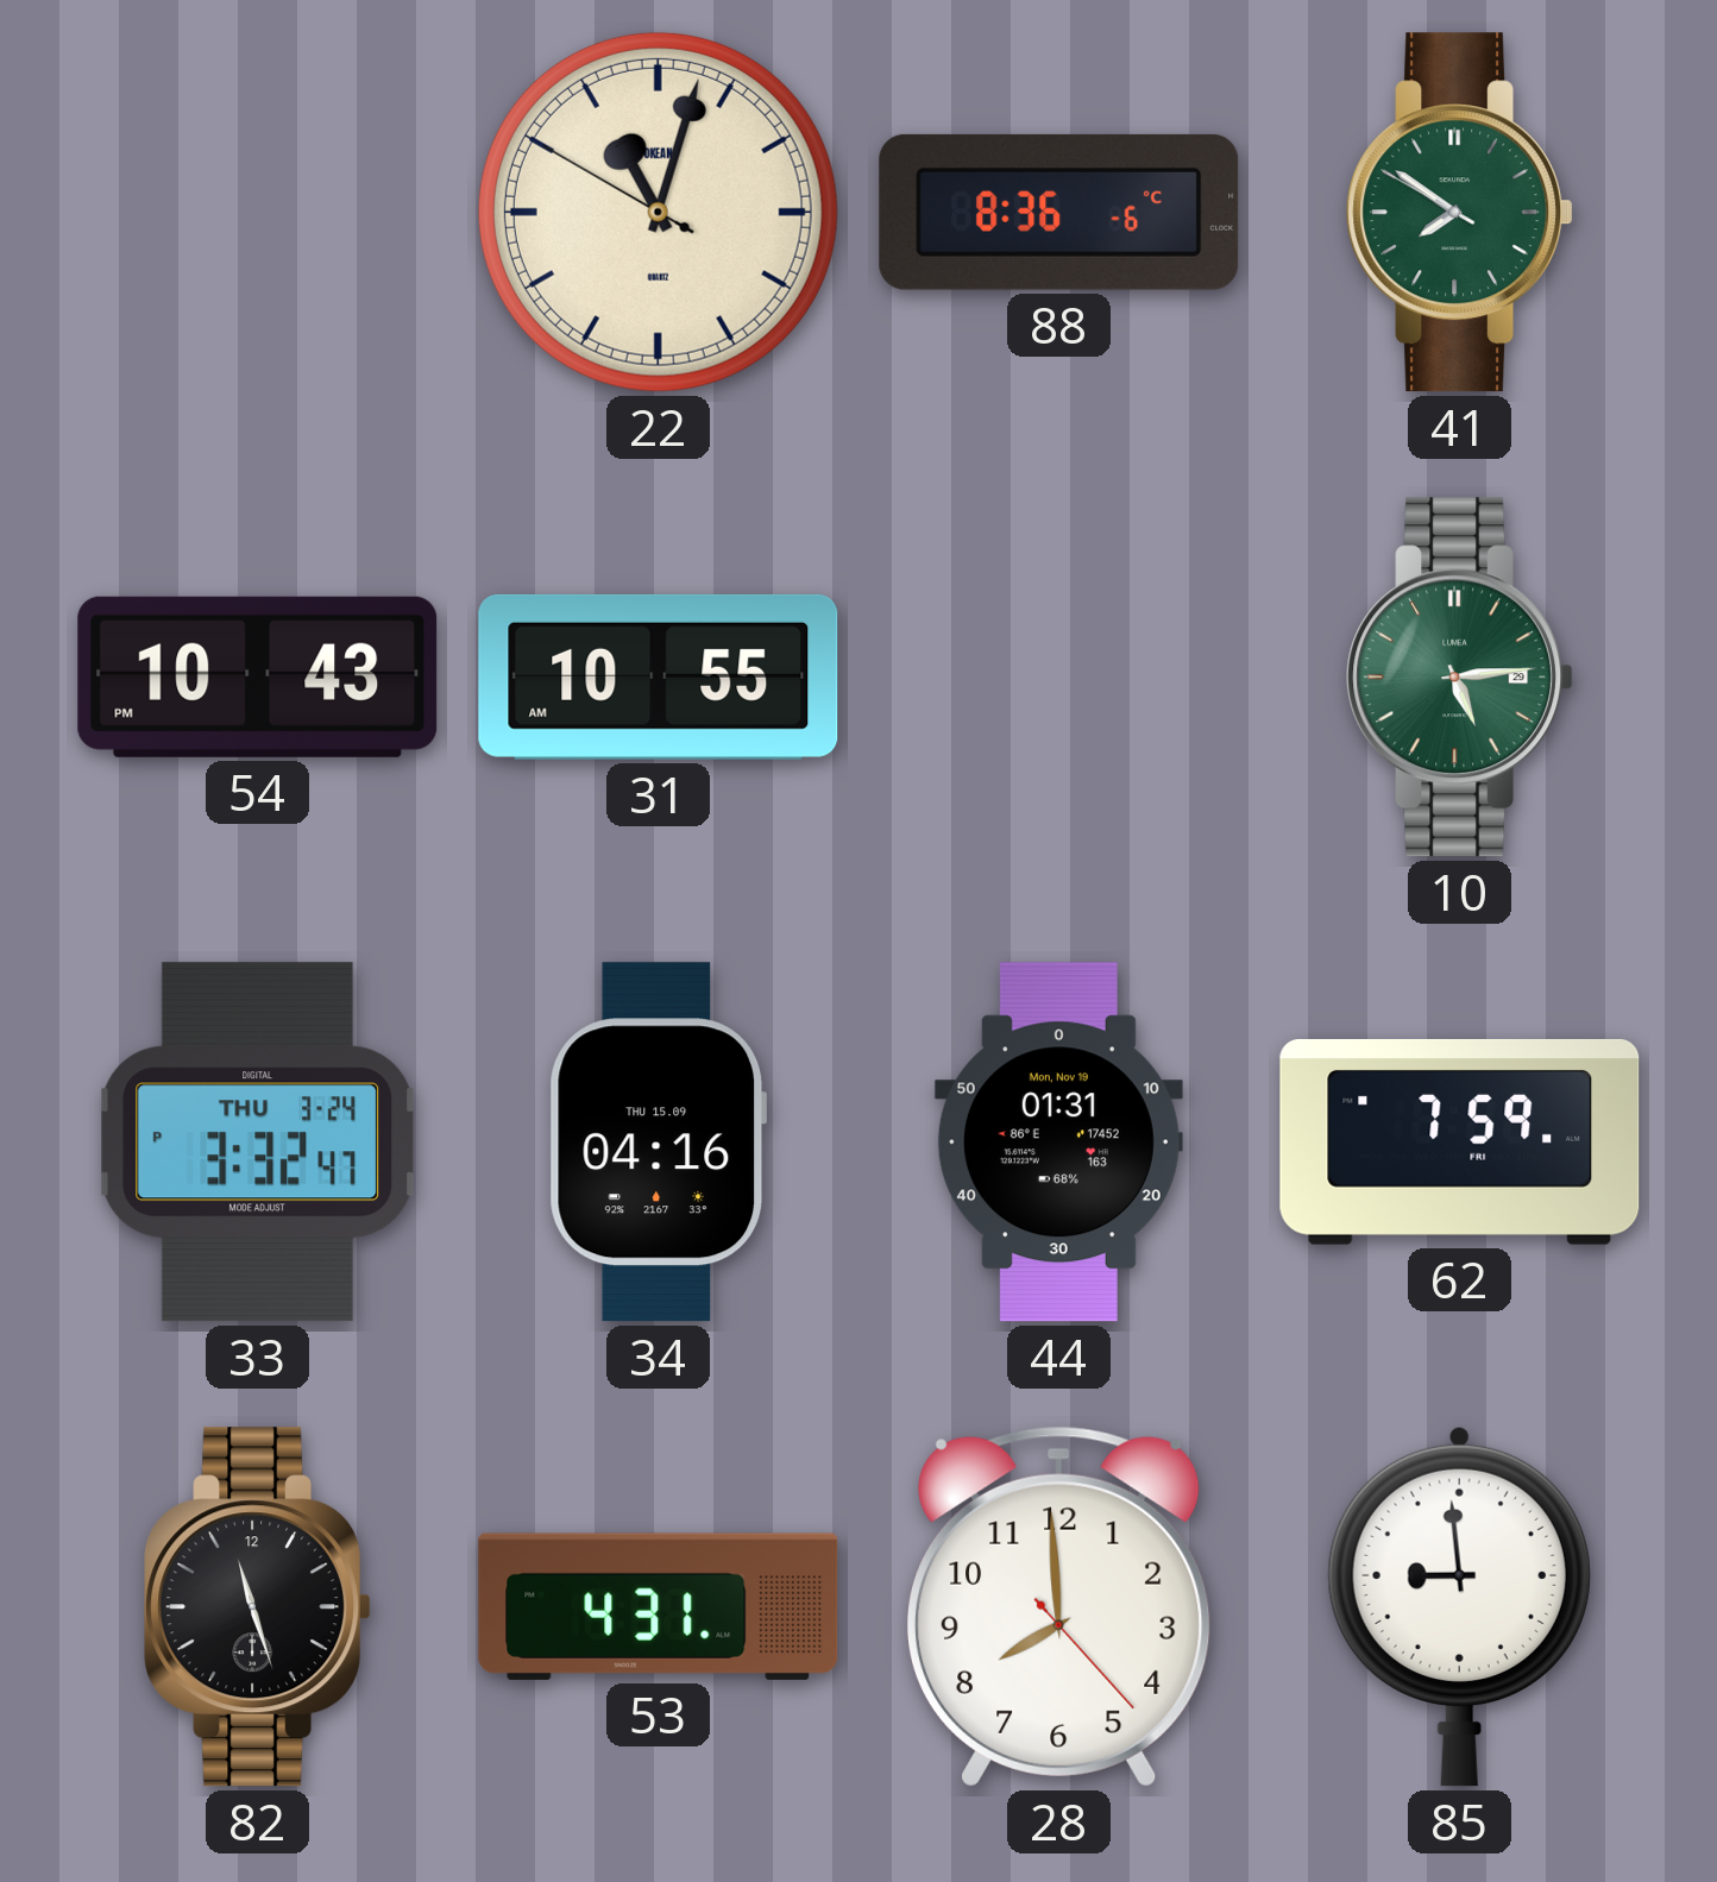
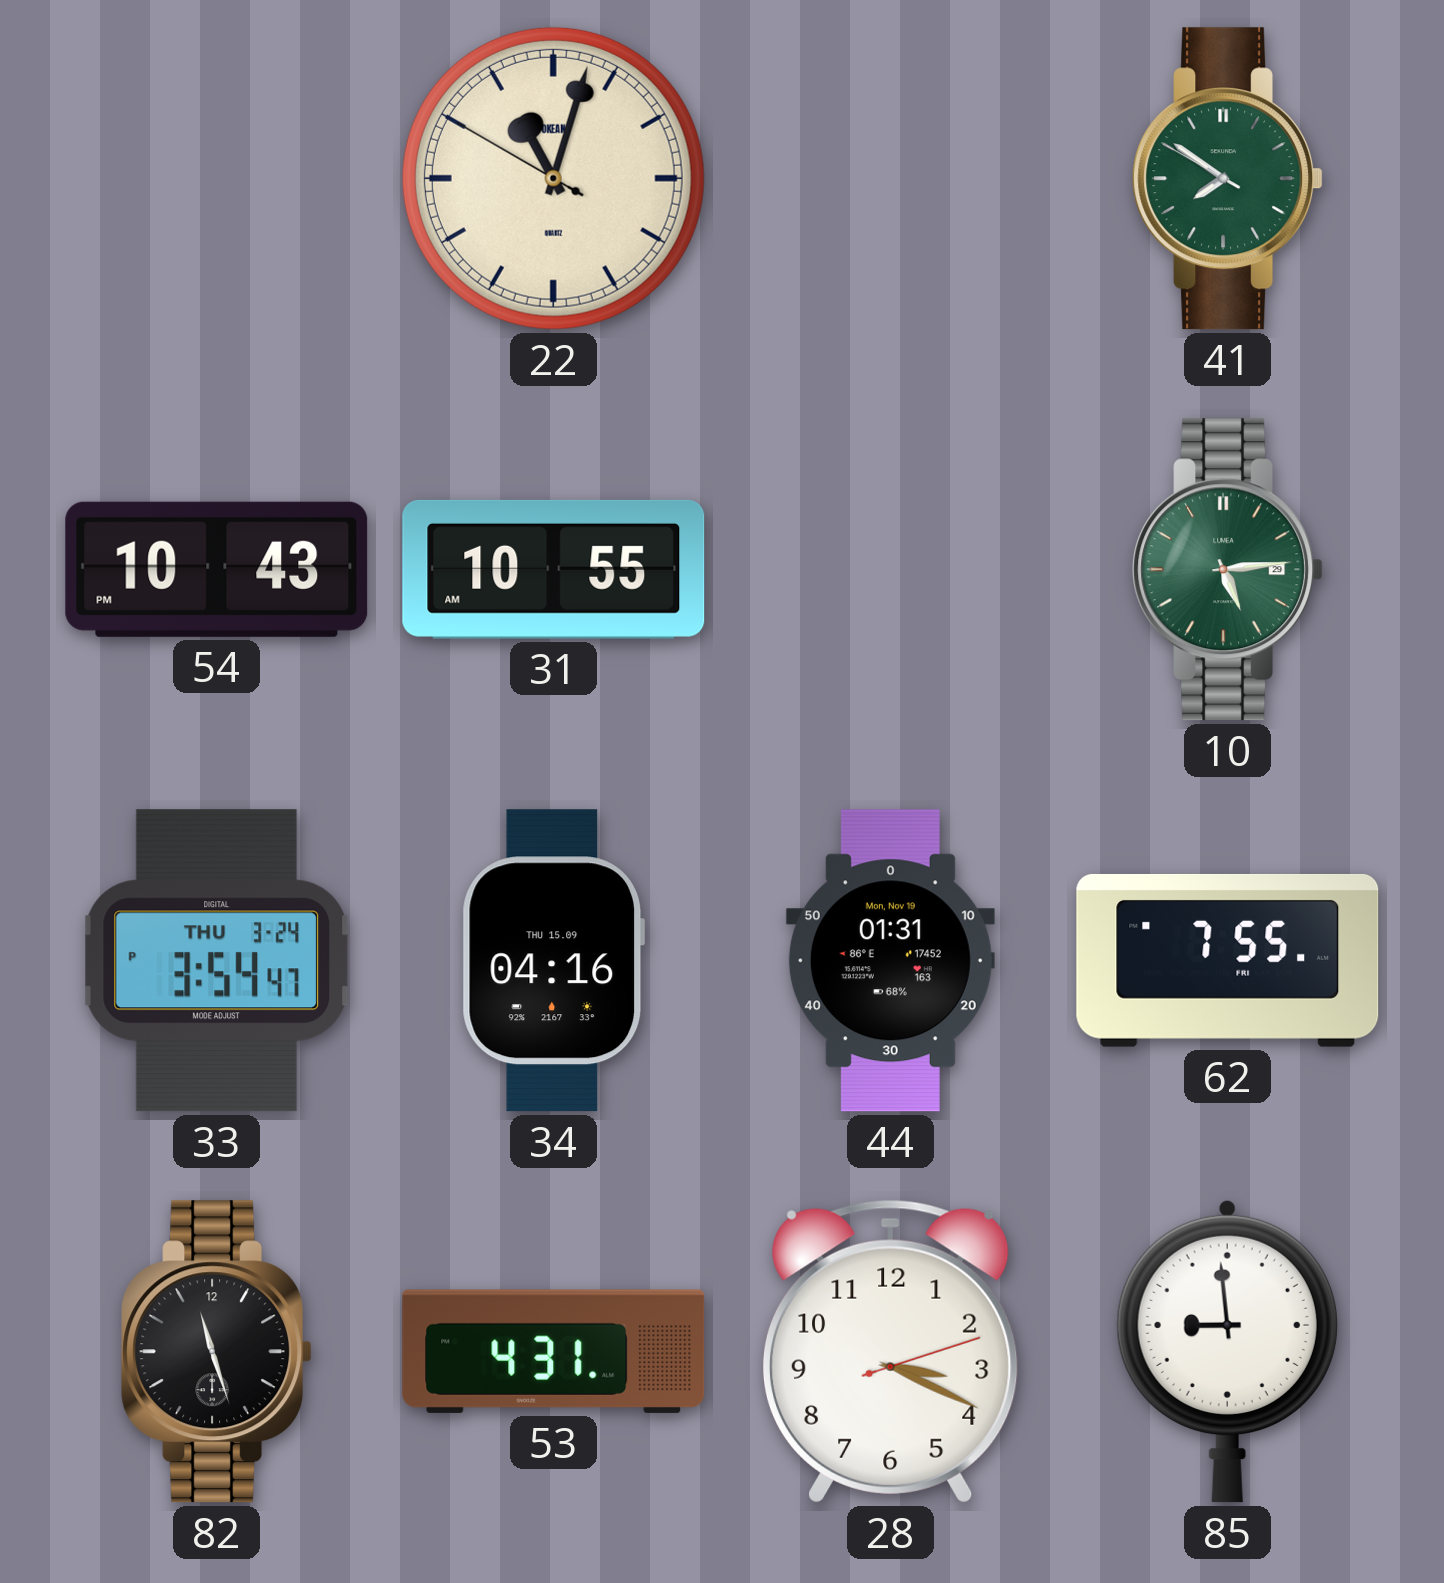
88: 8:36 -> none (1059, 212)
33: 3:32 -> 3:54 (217, 961)
62: 7:59 -> 7:55 (1228, 960)
28: 7:59 -> 3:19 (890, 1351)
